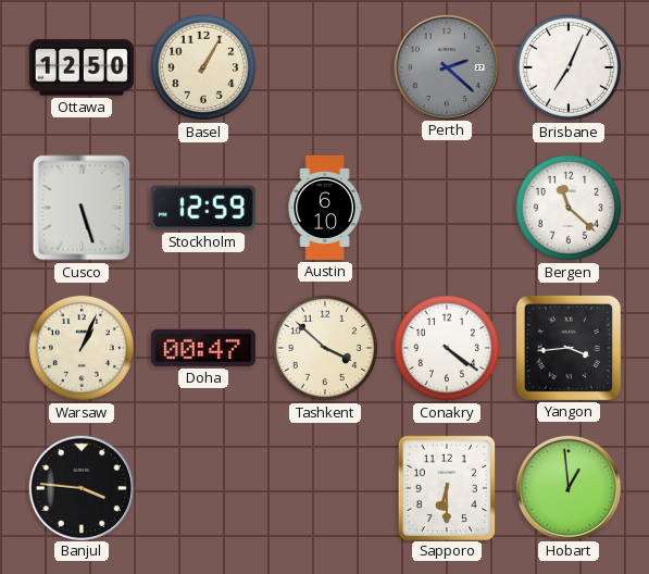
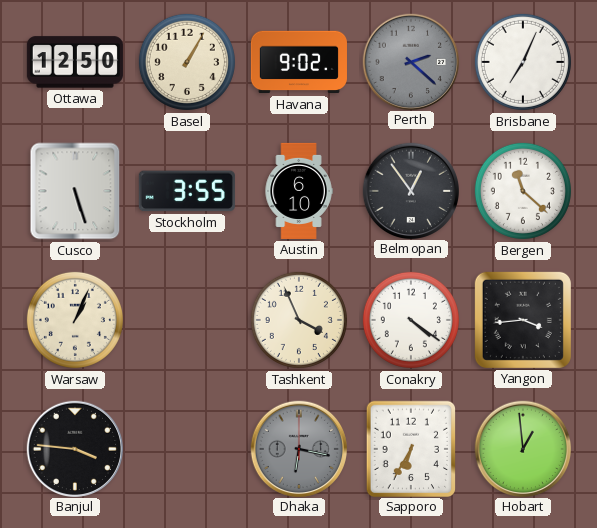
Havana: none -> 9:02 (299, 62)
Stockholm: 12:59 -> 3:55 (187, 191)
Belmopan: none -> 12:54 (410, 190)
Doha: 00:47 -> none (203, 348)
Tashkent: 3:52 -> 3:56 (299, 320)
Dhaka: none -> 6:17 (298, 448)
Sapporo: 6:30 -> 6:35 (410, 448)
